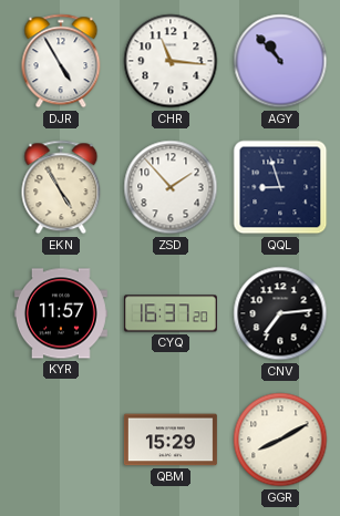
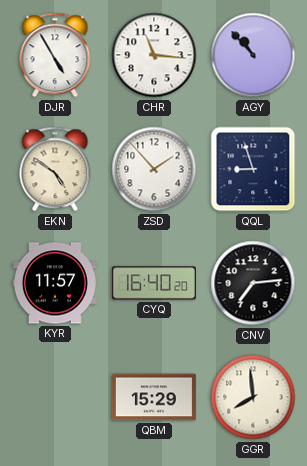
EKN: 4:55 -> 4:51 (55, 169)
CYQ: 16:37 -> 16:40 (154, 283)
GGR: 8:10 -> 7:59 (253, 397)
